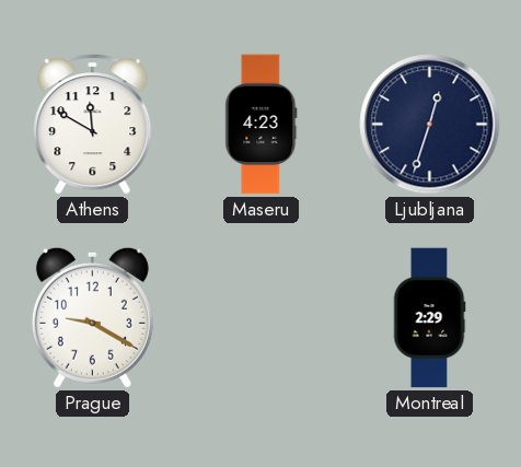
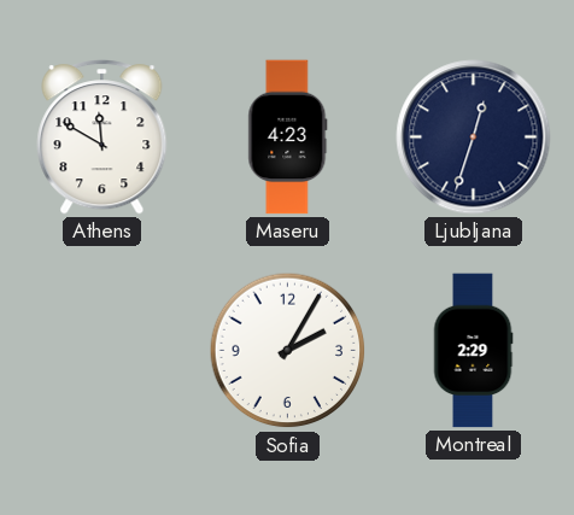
Prague: 9:20 -> none (92, 317)
Sofia: none -> 2:05 (288, 351)
